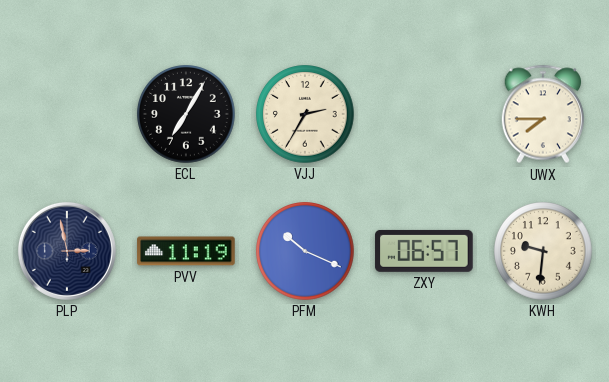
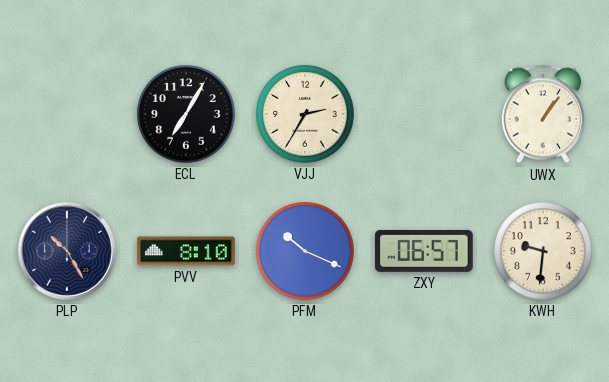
UWX: 7:45 -> 1:06 (542, 114)
PLP: 2:58 -> 10:25 (67, 251)
PVV: 11:19 -> 8:10 (186, 251)
